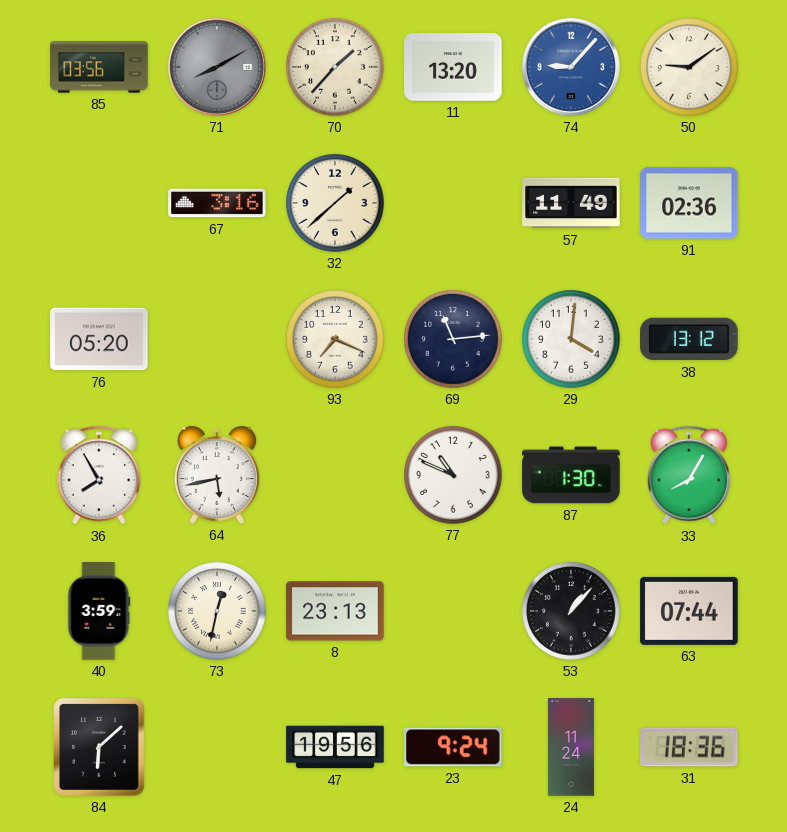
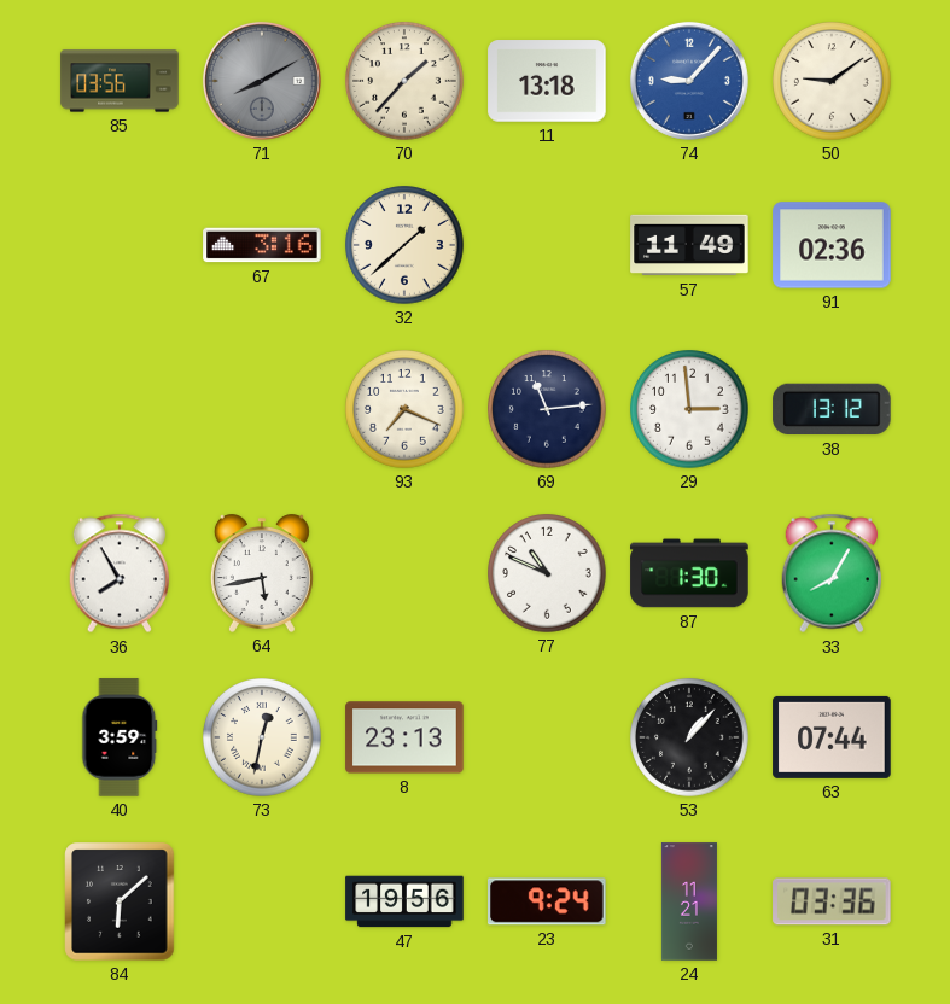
11: 13:20 -> 13:18 (547, 81)
76: 05:20 -> none (99, 339)
29: 4:01 -> 2:59 (689, 409)
24: 11:24 -> 11:21 (689, 901)
31: 18:36 -> 03:36 (832, 901)
